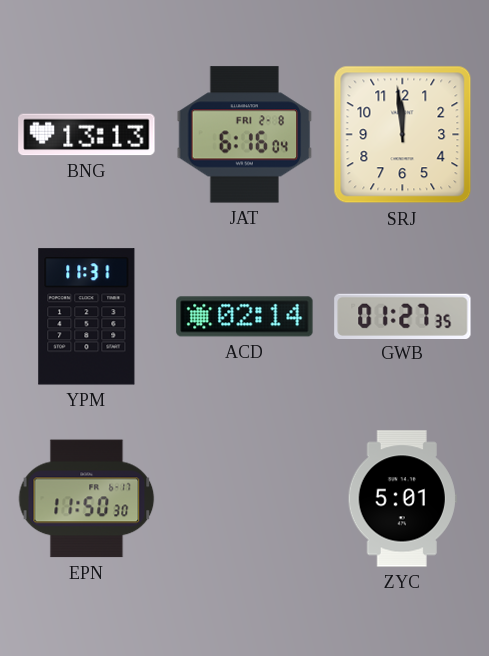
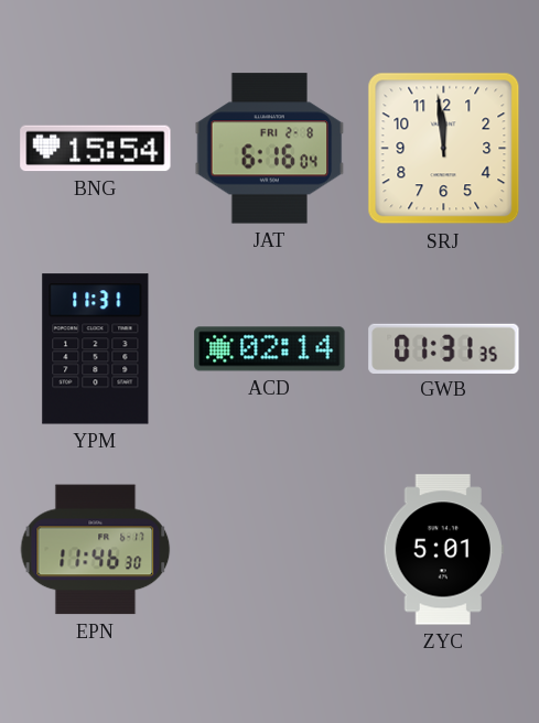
BNG: 13:13 -> 15:54 (96, 149)
GWB: 01:27 -> 01:31 (444, 348)
EPN: 11:50 -> 11:46 (96, 550)
